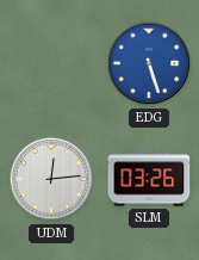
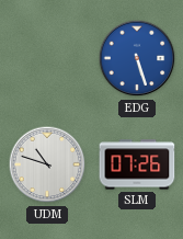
UDM: 12:14 -> 10:48 (47, 164)
SLM: 03:26 -> 07:26 (137, 164)
